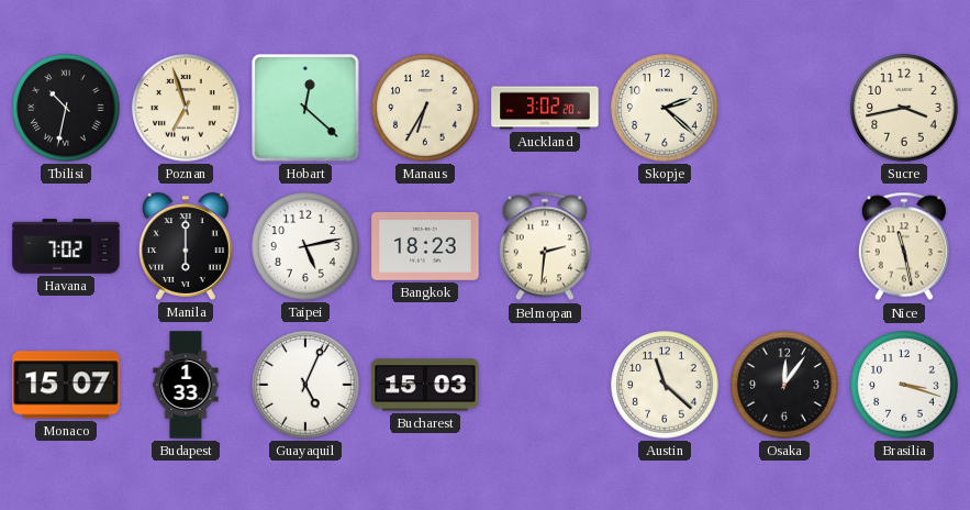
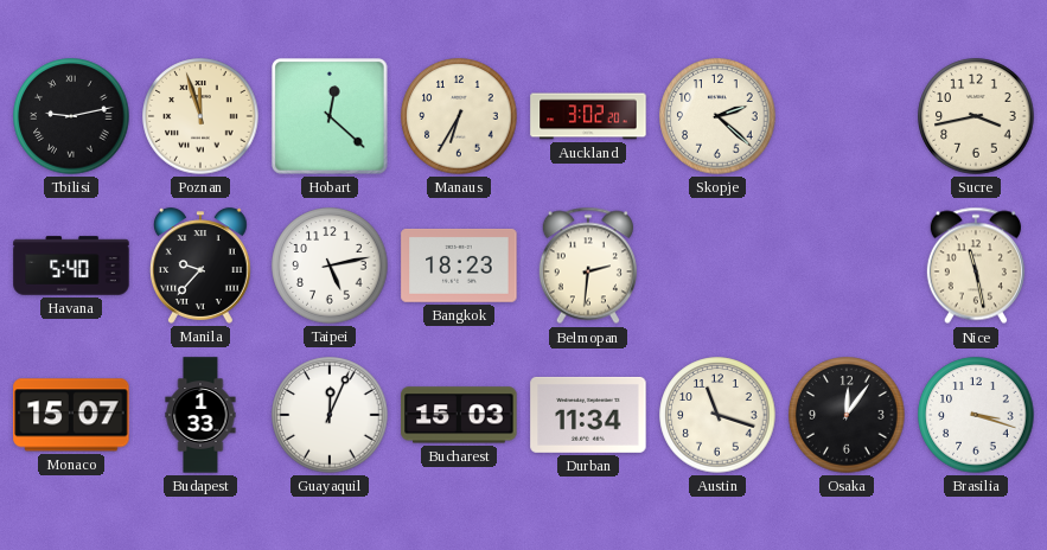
Tbilisi: 10:32 -> 9:13 (71, 116)
Poznan: 6:57 -> 11:57 (200, 116)
Havana: 7:02 -> 5:40 (71, 266)
Manila: 6:00 -> 9:37 (200, 266)
Guayaquil: 5:04 -> 12:04 (330, 415)
Durban: none -> 11:34 (588, 415)
Austin: 11:22 -> 11:18 (717, 415)
